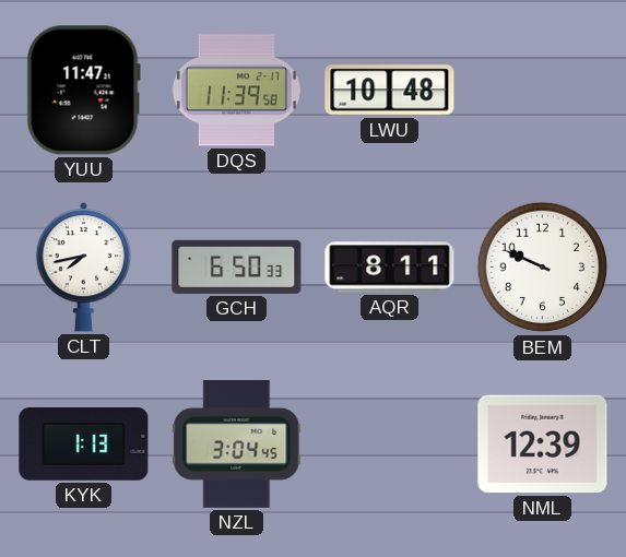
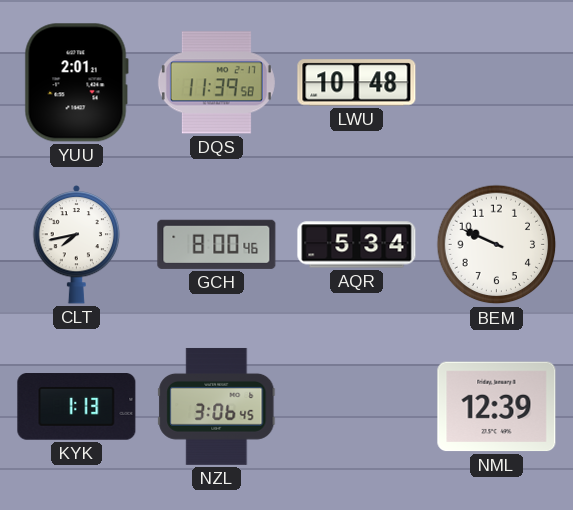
YUU: 11:47 -> 2:01 (76, 83)
GCH: 6:50 -> 8:00 (217, 244)
AQR: 8:11 -> 5:34 (357, 245)
NZL: 3:04 -> 3:06 (217, 406)
